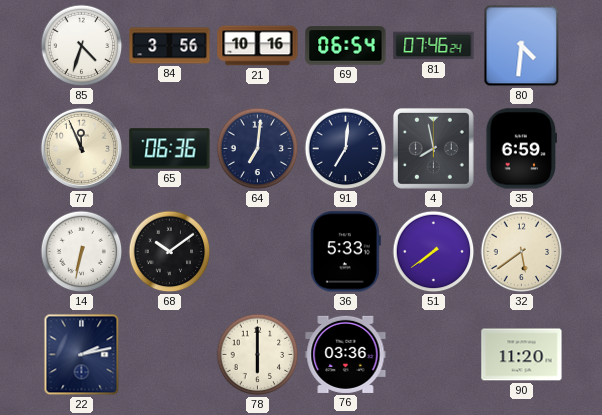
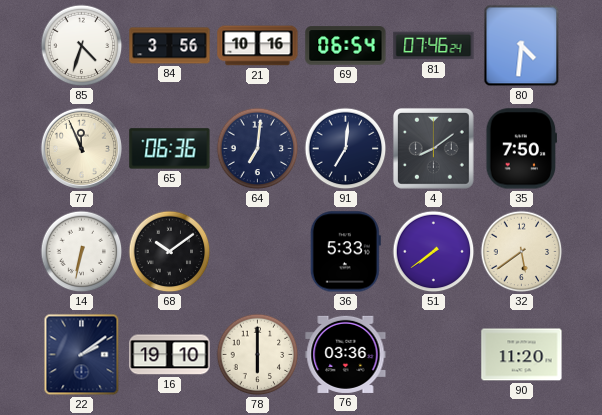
4: 7:58 -> 8:09 (433, 148)
35: 6:59 -> 7:50 (522, 149)
22: 2:13 -> 2:09 (82, 355)
16: none -> 19:10 (170, 355)
